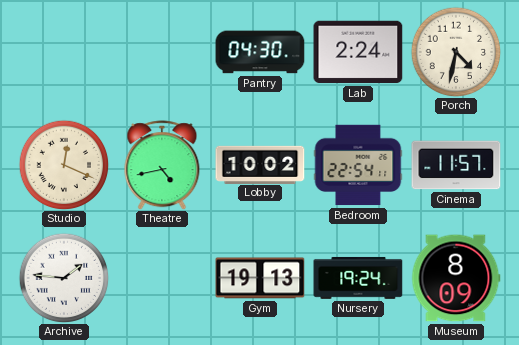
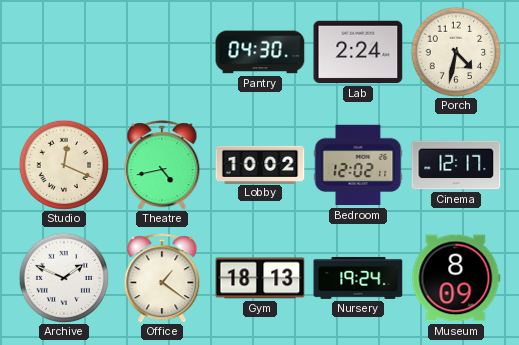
Bedroom: 22:54 -> 12:02 (358, 165)
Cinema: 11:57 -> 12:17 (456, 165)
Archive: 1:46 -> 1:49 (64, 278)
Office: none -> 1:21 (162, 278)
Gym: 19:13 -> 18:13 (260, 278)
